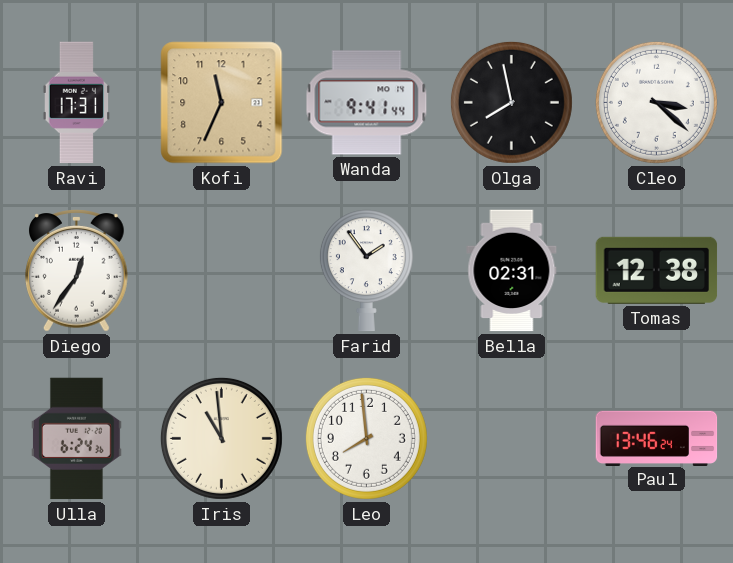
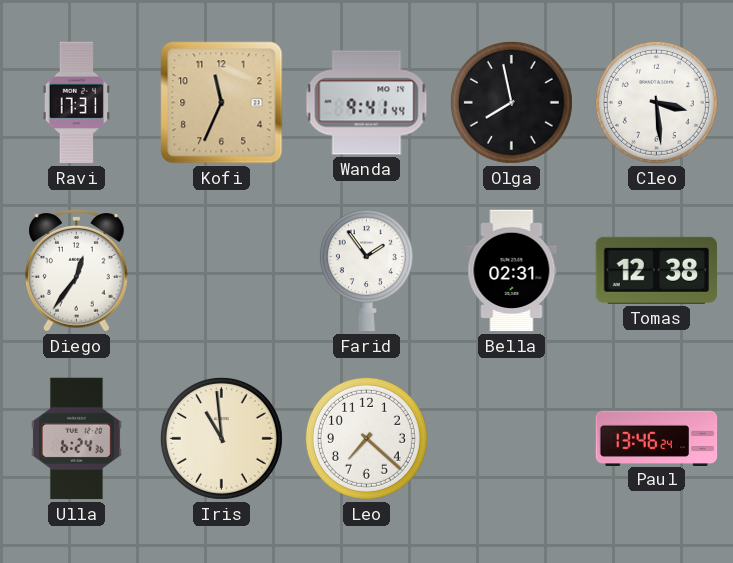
Cleo: 3:22 -> 3:29 (656, 102)
Leo: 7:59 -> 7:22 (366, 438)
